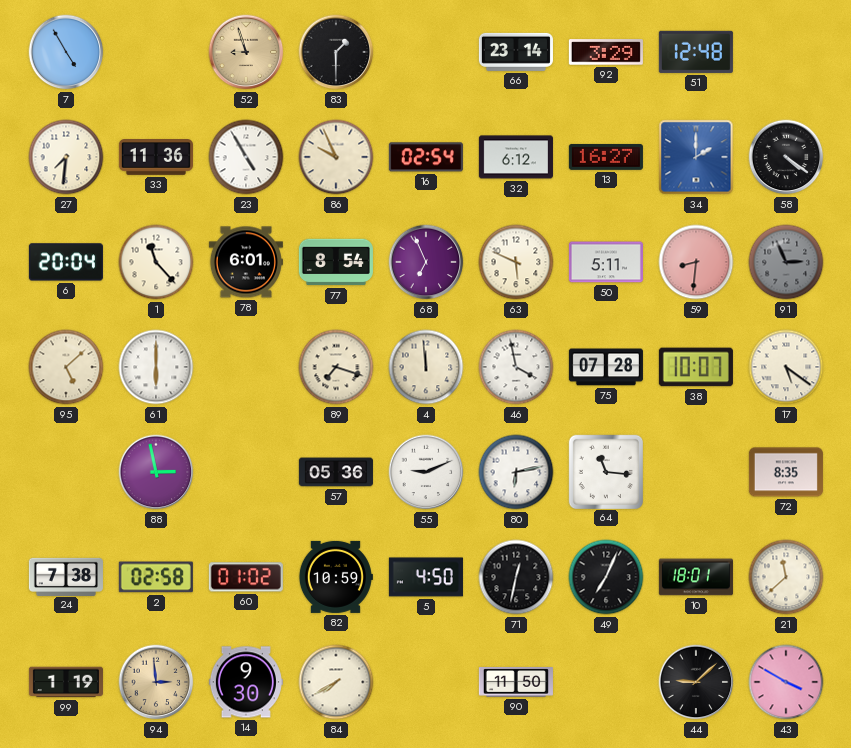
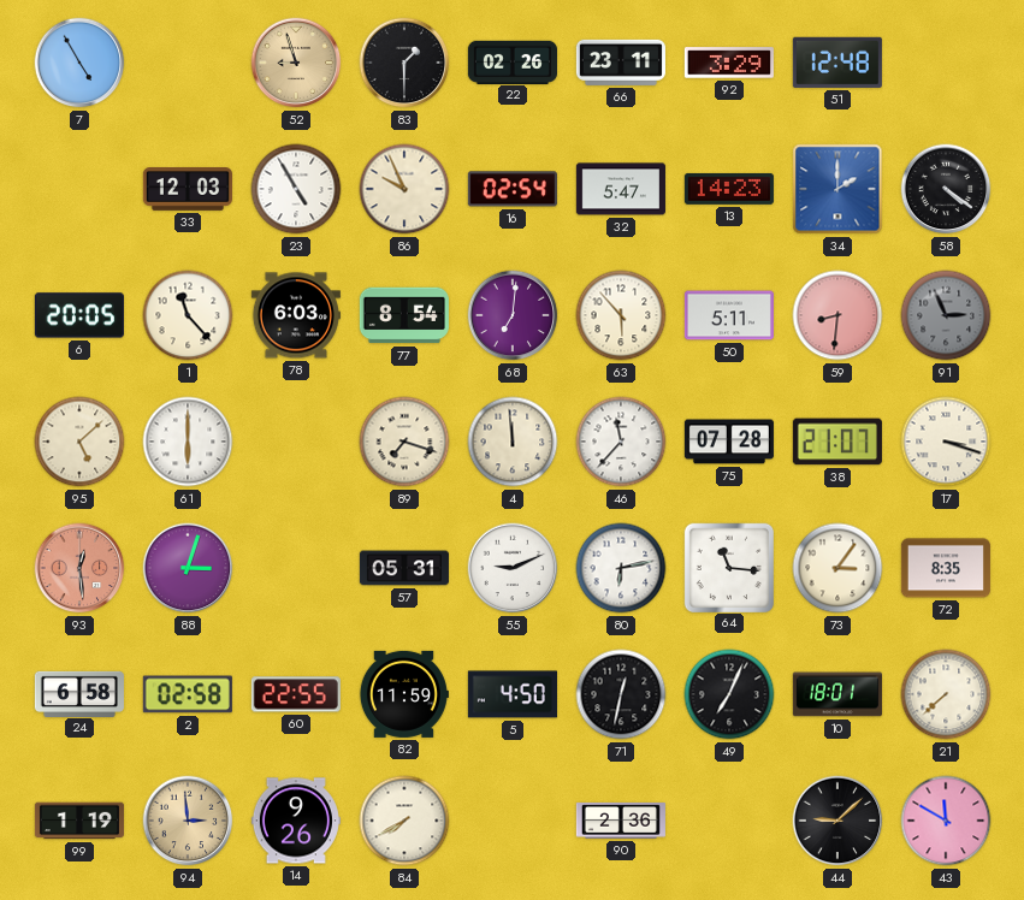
22: none -> 02:26 (513, 61)
66: 23:14 -> 23:11 (621, 63)
27: 7:31 -> none (66, 157)
33: 11:36 -> 12:03 (188, 190)
32: 6:12 -> 5:47 (621, 189)
13: 16:27 -> 14:23 (729, 189)
6: 20:04 -> 20:05 (79, 315)
78: 6:01 -> 6:03 (296, 315)
68: 6:56 -> 7:01 (513, 315)
63: 5:49 -> 5:53 (621, 315)
46: 3:58 -> 11:37 (621, 442)
38: 10:07 -> 21:07 (837, 442)
17: 5:21 -> 3:18 (946, 442)
93: none -> 12:29 (79, 568)
88: 2:58 -> 3:03 (188, 568)
57: 05:36 -> 05:31 (404, 568)
73: none -> 3:06 (837, 568)
24: 7:38 -> 6:58 (79, 693)
60: 01:02 -> 22:55 (296, 694)
82: 10:59 -> 11:59 (403, 694)
21: 11:38 -> 7:38 (946, 694)
14: 9:30 -> 9:26 (296, 821)
90: 11:50 -> 2:36 (621, 822)
43: 3:50 -> 11:50 (946, 821)
